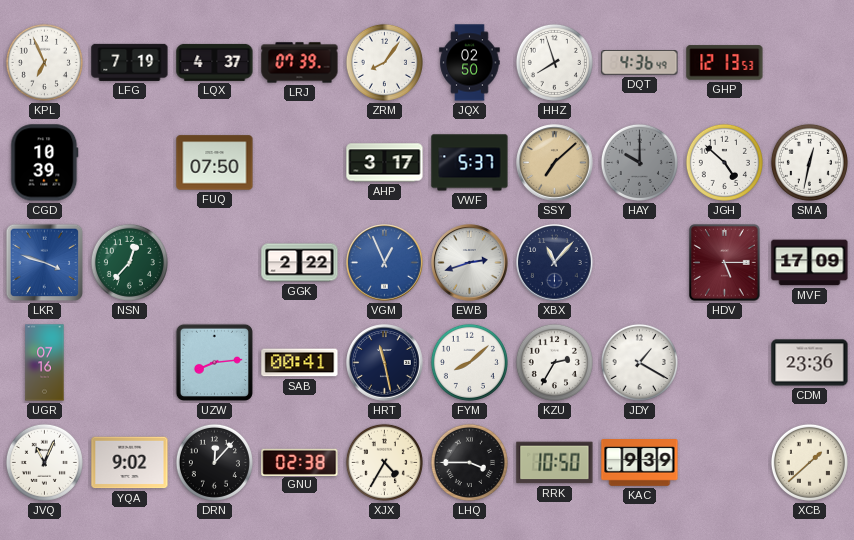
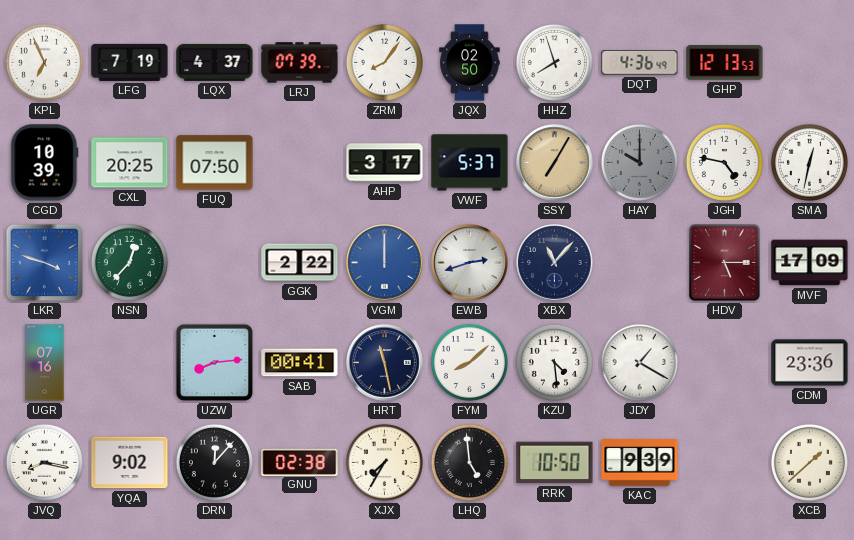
CXL: none -> 20:25 (130, 163)
SSY: 7:08 -> 7:05 (555, 163)
JGH: 4:52 -> 4:47 (724, 162)
VGM: 12:56 -> 12:00 (385, 263)
KZU: 2:35 -> 4:29 (554, 362)
JVQ: 11:04 -> 8:17 (44, 462)
XJX: 4:35 -> 7:35 (384, 462)
LHQ: 3:45 -> 4:59 (469, 462)
